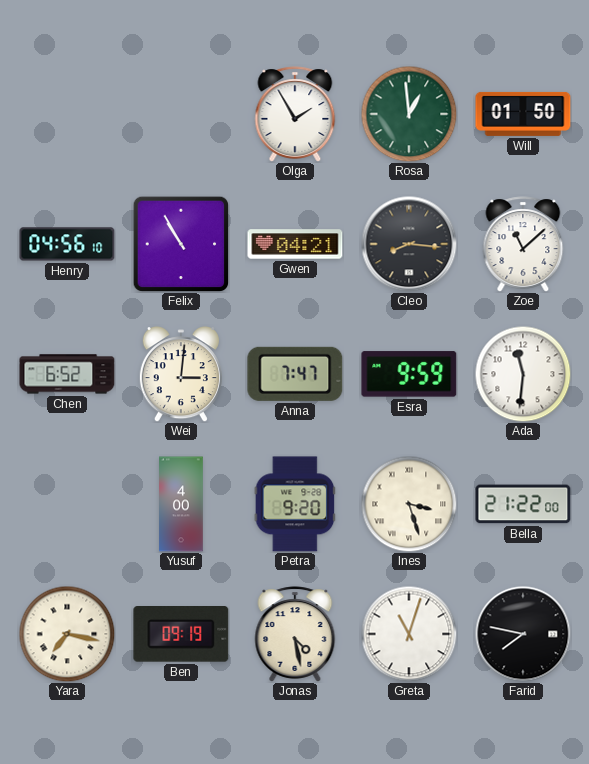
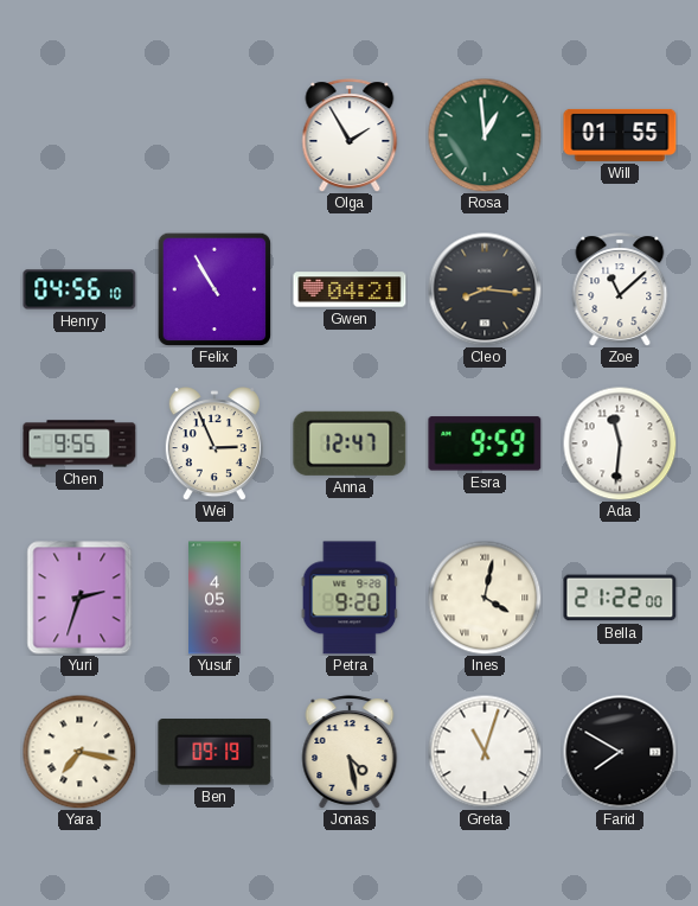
Will: 01:50 -> 01:55 (620, 135)
Chen: 6:52 -> 9:55 (79, 444)
Wei: 3:01 -> 2:56 (214, 444)
Anna: 7:47 -> 12:47 (350, 444)
Yuri: none -> 2:33 (79, 598)
Yusuf: 4:00 -> 4:05 (214, 598)
Ines: 3:27 -> 4:02 (485, 598)
Farid: 7:47 -> 7:50 (620, 752)
